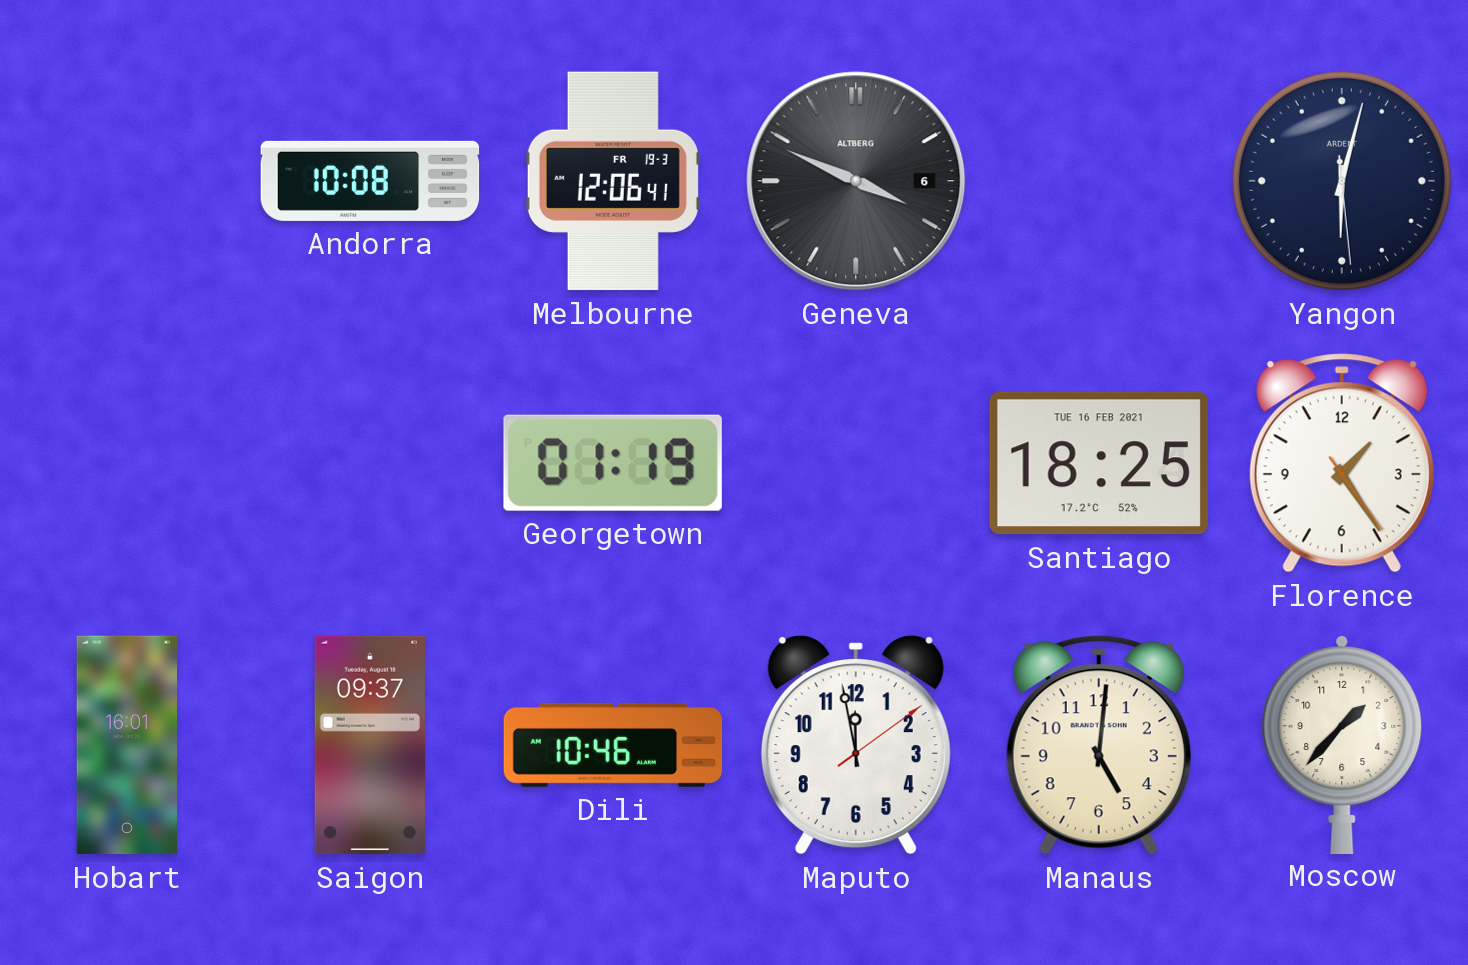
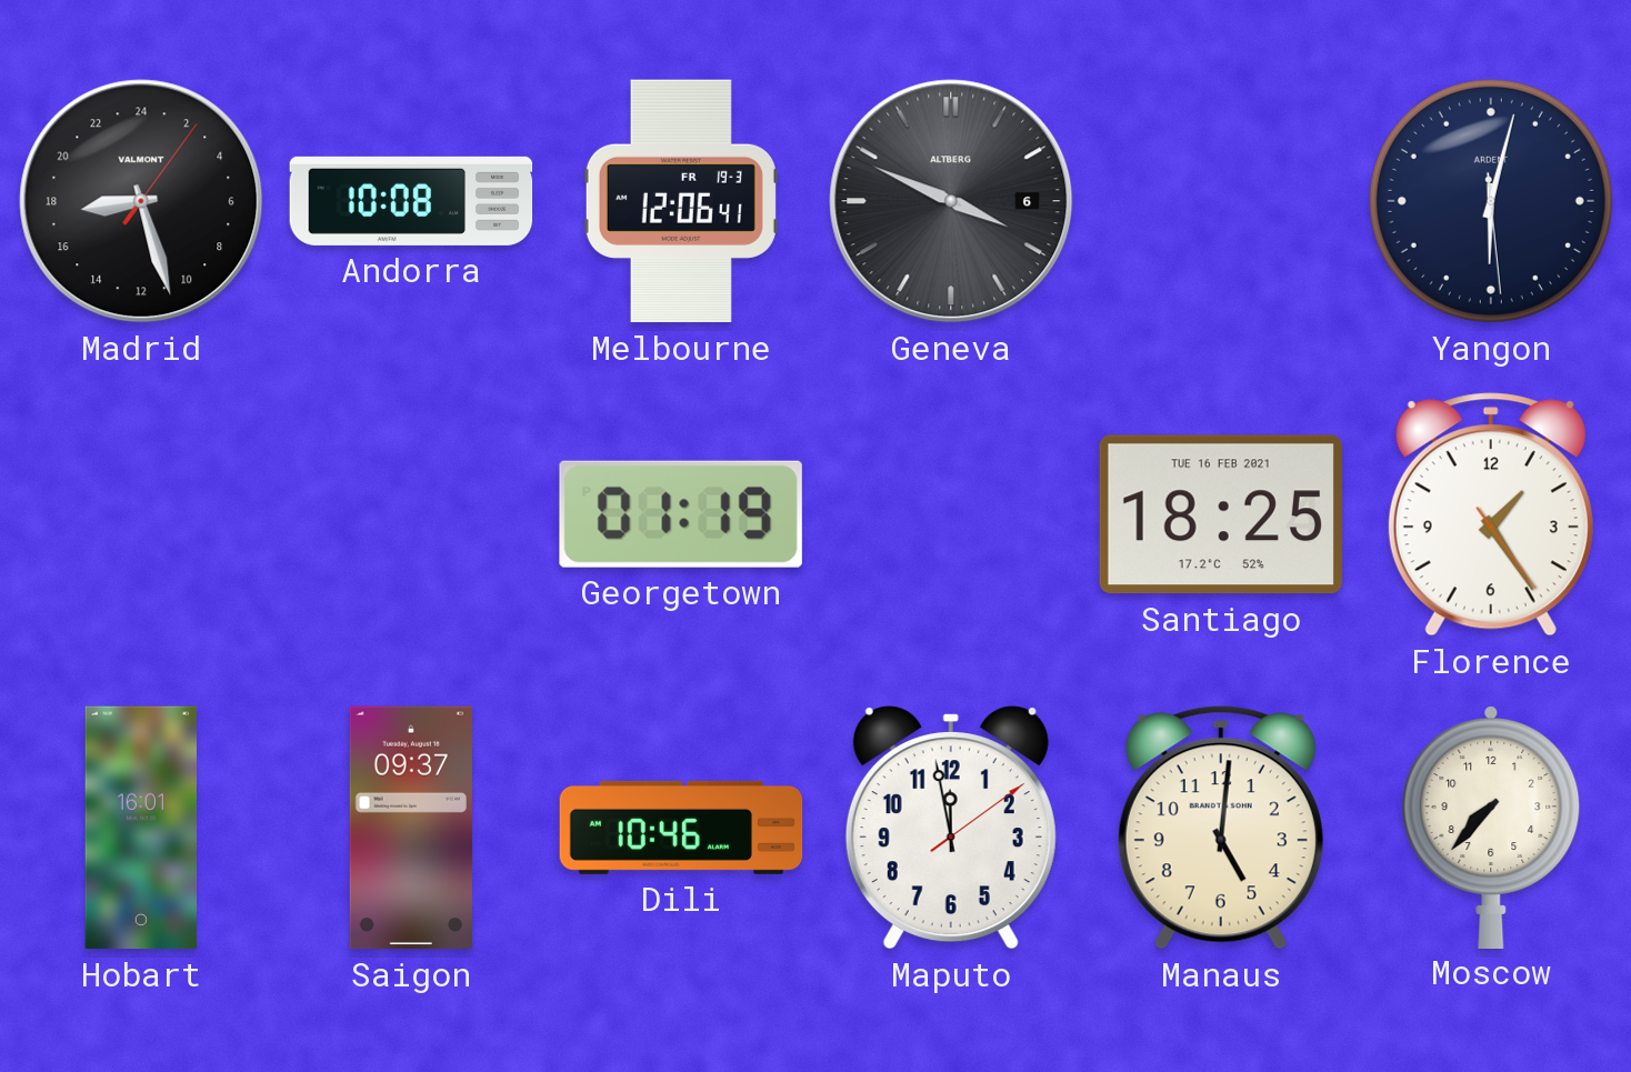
Madrid: none -> 17:27 (141, 201)
Moscow: 1:37 -> 7:37 (1491, 828)
